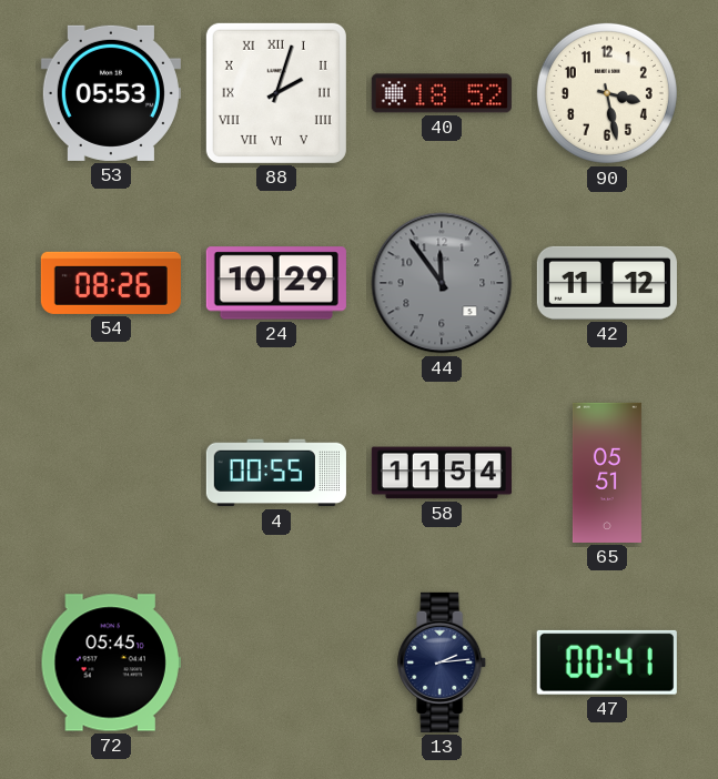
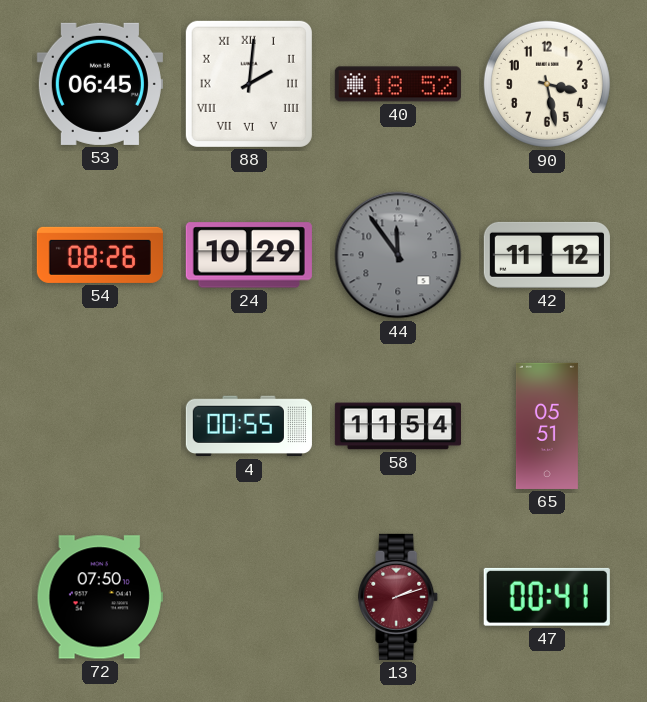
53: 05:53 -> 06:45 (100, 84)
88: 2:03 -> 2:01 (249, 84)
72: 05:45 -> 07:50 (100, 597)
13: 2:14 -> 2:12 (399, 597)
13 dial: navy -> burgundy (399, 597)
